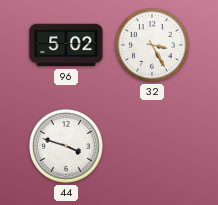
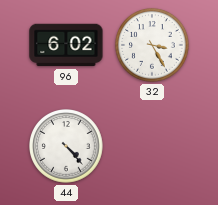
96: 5:02 -> 6:02 (66, 45)
44: 3:48 -> 4:23 (66, 146)
